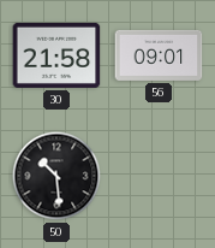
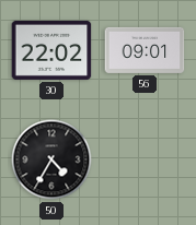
30: 21:58 -> 22:02 (51, 50)
50: 10:29 -> 4:35 (51, 159)
